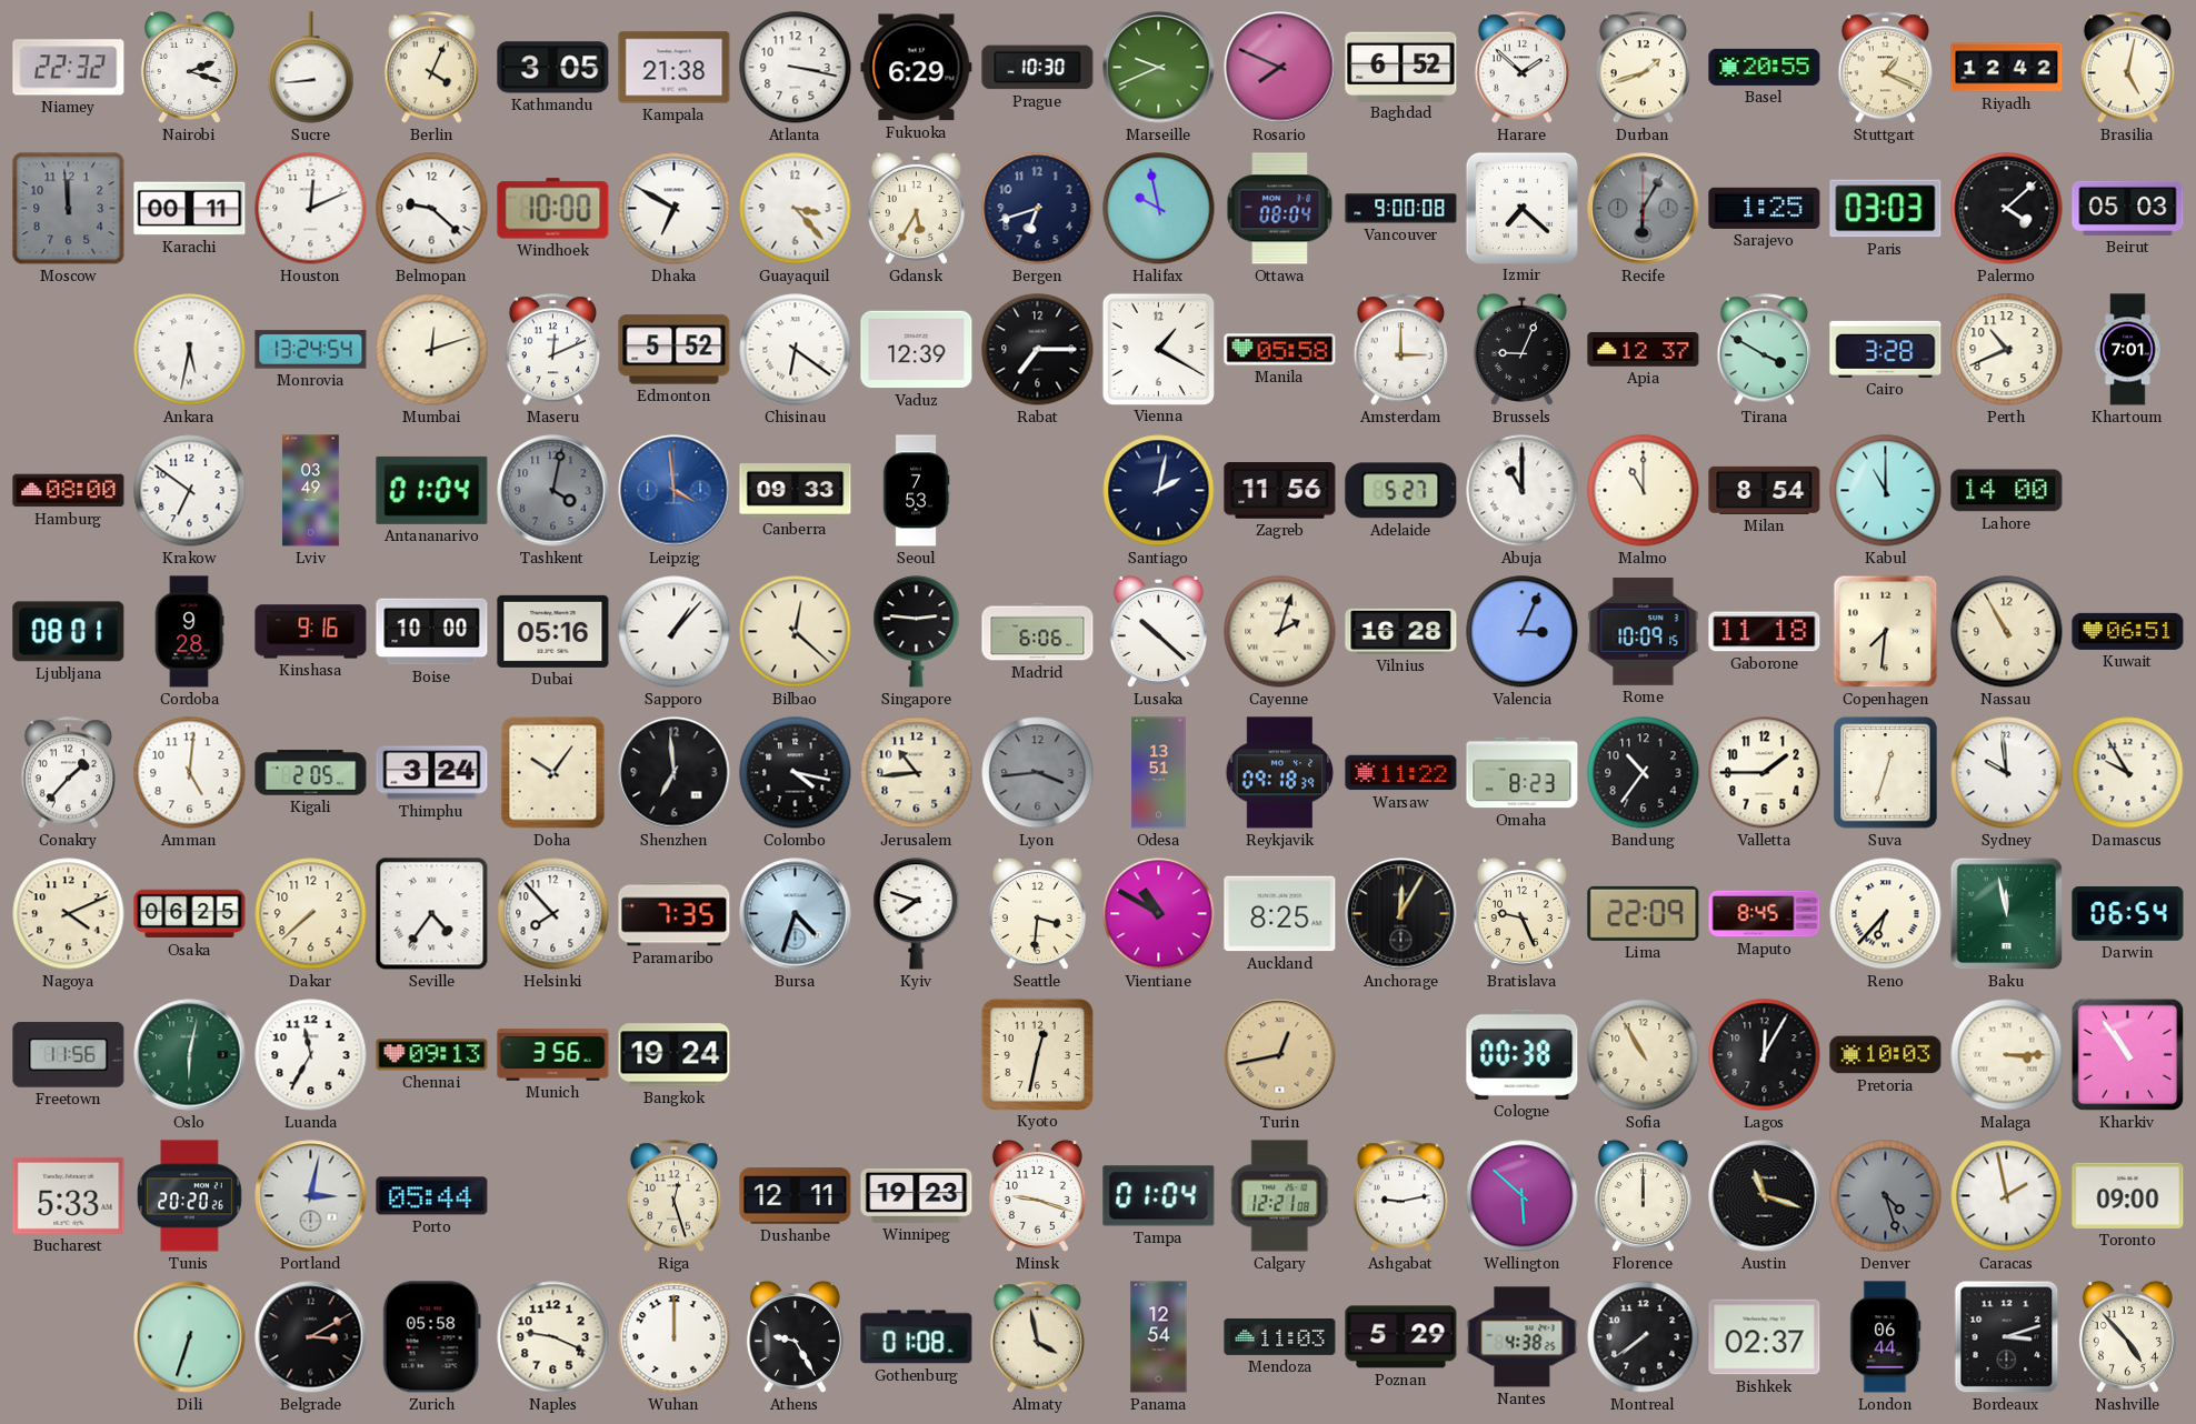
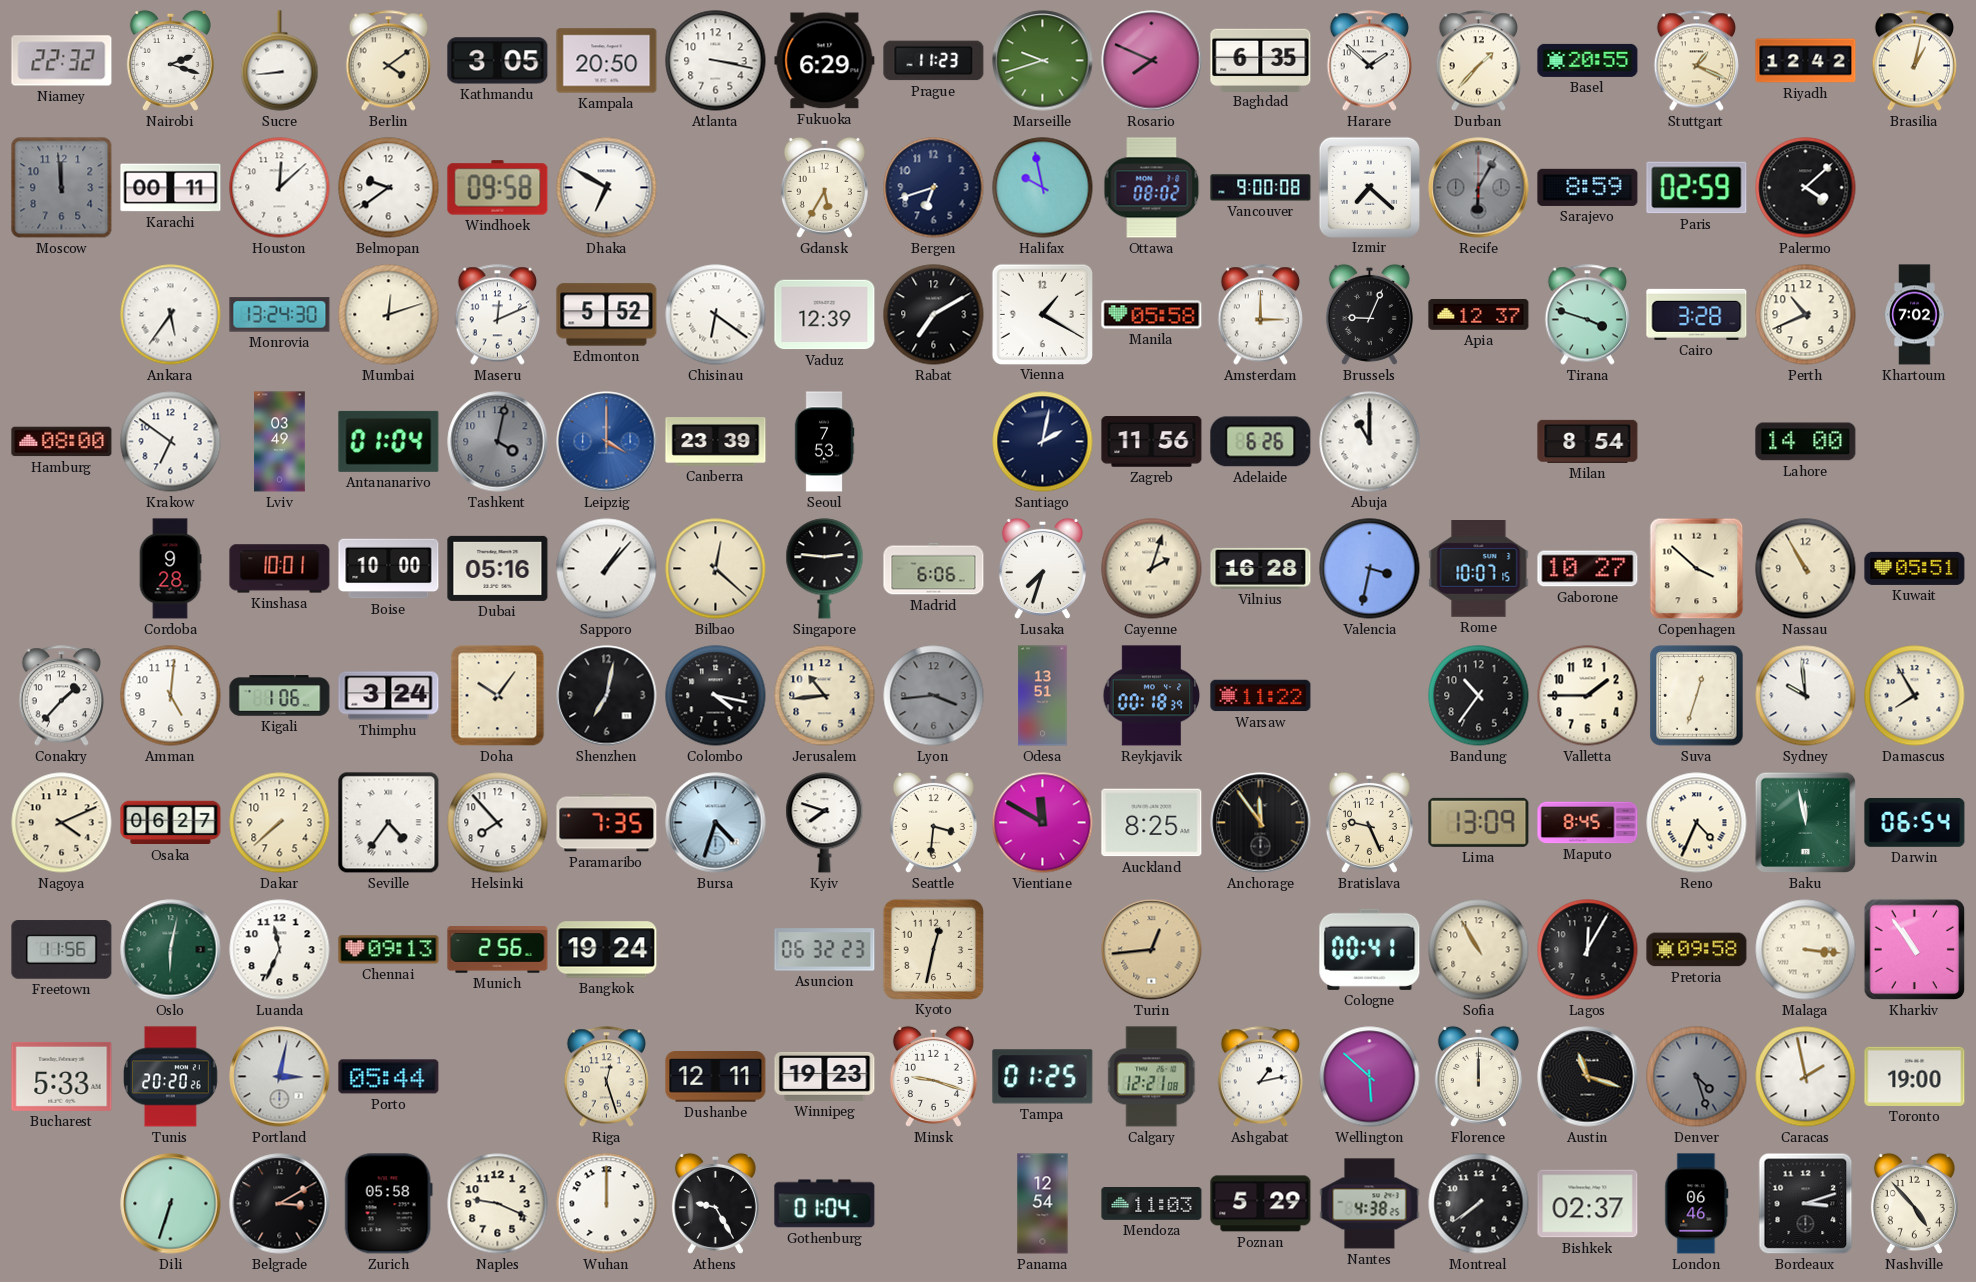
Berlin: 4:04 -> 4:09 (388, 61)
Kampala: 21:38 -> 20:50 (607, 61)
Prague: 10:30 -> 11:23 (934, 61)
Marseille: 9:41 -> 9:42 (1043, 61)
Baghdad: 6:52 -> 6:35 (1261, 60)
Durban: 1:42 -> 1:37 (1478, 61)
Brasilia: 5:02 -> 1:02 (1914, 61)
Houston: 12:11 -> 12:08 (280, 188)
Belmopan: 9:22 -> 9:39 (389, 188)
Windhoek: 10:00 -> 09:58 (498, 188)
Guayaquil: 3:23 -> none (796, 209)
Ottawa: 08:04 -> 08:02 (1152, 188)
Sarajevo: 1:25 -> 8:59 (1588, 187)
Paris: 03:03 -> 02:59 (1697, 188)
Beirut: 05:03 -> none (2128, 208)
Ankara: 5:32 -> 5:36 (171, 315)
Monrovia: 13:24:54 -> 13:24:30 (280, 315)
Rabat: 7:15 -> 7:10 (934, 315)
Tirana: 3:50 -> 3:48 (1587, 315)
Khartoum: 7:01 -> 7:02 (1915, 315)
Leipzig: 3:59 -> 4:00 (607, 442)
Canberra: 09:33 -> 23:39 (716, 442)
Adelaide: 5:27 -> 6:26 (1261, 442)
Malmo: 11:00 -> none (1644, 491)
Kabul: 11:00 -> none (1886, 491)
Ljubljana: 08:01 -> none (69, 632)
Kinshasa: 9:16 -> 10:01 (280, 569)
Lusaka: 10:22 -> 7:33 (1042, 568)
Valencia: 3:04 -> 3:32 (1370, 569)
Rome: 10:09 -> 10:07 (1479, 569)
Gaborone: 11:18 -> 10:27 (1588, 569)
Copenhagen: 7:31 -> 3:52 (1697, 569)
Kuwait: 06:51 -> 05:51 (1915, 568)
Kigali: 2:05 -> 1:06 (280, 696)
Shenzhen: 6:59 -> 7:02 (607, 696)
Reykjavik: 09:18 -> 00:18 (1152, 696)
Omaha: 8:23 -> none (1523, 773)
Damascus: 9:55 -> 7:55 (1915, 696)
Osaka: 06:25 -> 06:27 (171, 823)
Vientiane: 10:50 -> 11:50 (1043, 823)
Anchorage: 12:05 -> 11:54 (1261, 823)
Lima: 22:09 -> 13:09 (1479, 822)
Reno: 6:37 -> 4:34 (1697, 823)
Luanda: 11:35 -> 11:34 (280, 950)
Munich: 3:56 -> 2:56 (498, 950)
Asuncion: none -> 06:32 (825, 950)
Turin: 12:43 -> 12:44 (1152, 950)
Cologne: 00:38 -> 00:41 (1370, 949)
Pretoria: 10:03 -> 09:58 (1697, 950)
Malaga: 3:15 -> 3:16 (1806, 950)
Tampa: 01:04 -> 01:25 (1043, 1077)
Ashgabat: 9:13 -> 1:13 (1260, 1077)
Toronto: 09:00 -> 19:00 (1915, 1076)
Gothenburg: 01:08 -> 01:04 (825, 1204)
Almaty: 3:58 -> none (1037, 1337)
London: 06:44 -> 06:46 (1697, 1204)
